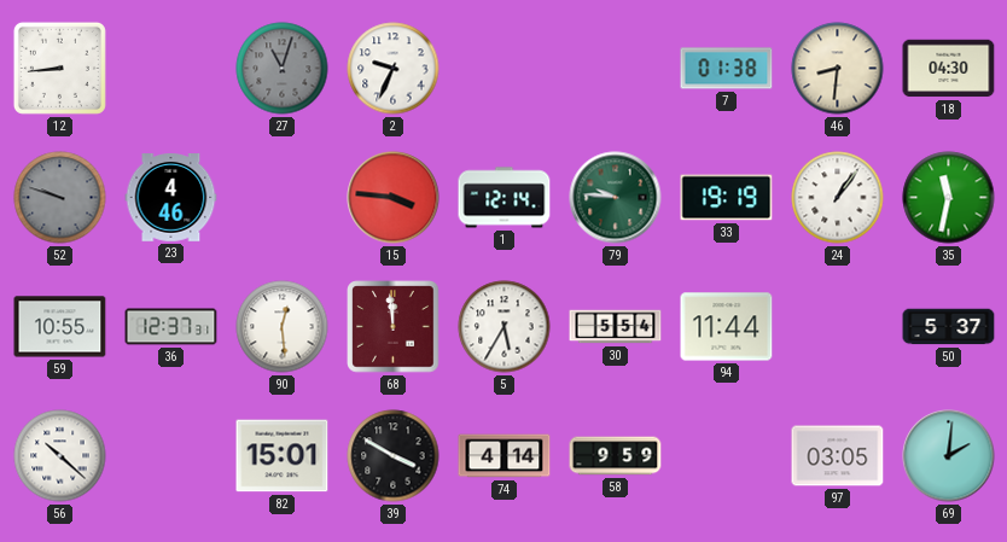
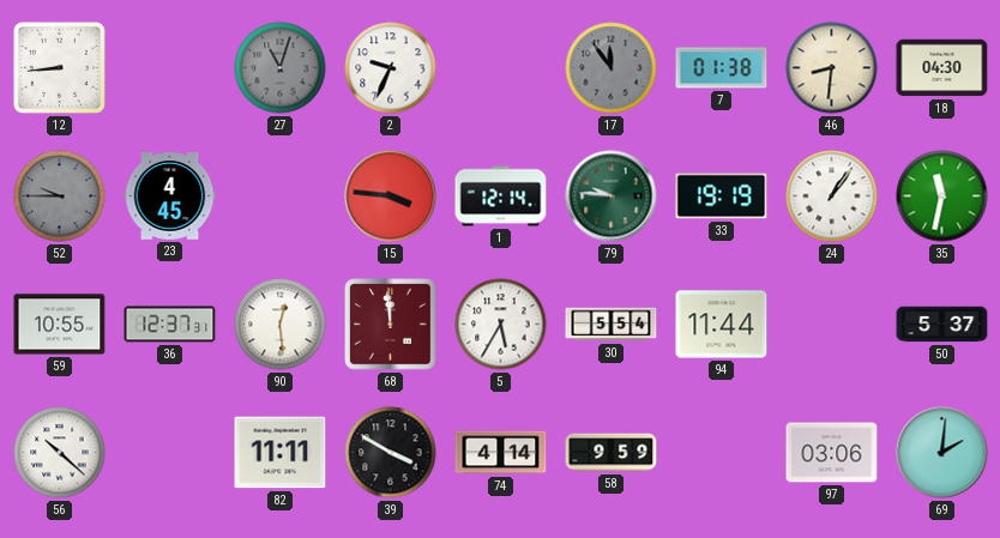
17: none -> 11:54 (612, 68)
52: 9:48 -> 9:45 (60, 197)
23: 4:46 -> 4:45 (170, 197)
82: 15:01 -> 11:11 (281, 453)
97: 03:05 -> 03:06 (832, 453)
